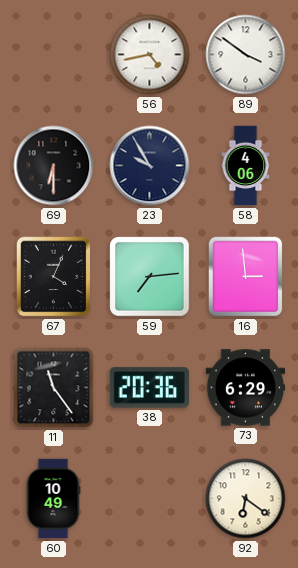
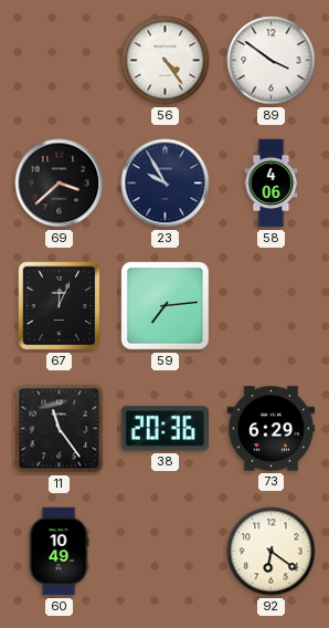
56: 4:43 -> 4:24 (166, 61)
69: 6:30 -> 3:38 (60, 184)
67: 4:04 -> 12:04 (60, 306)
16: 2:59 -> none (246, 277)
